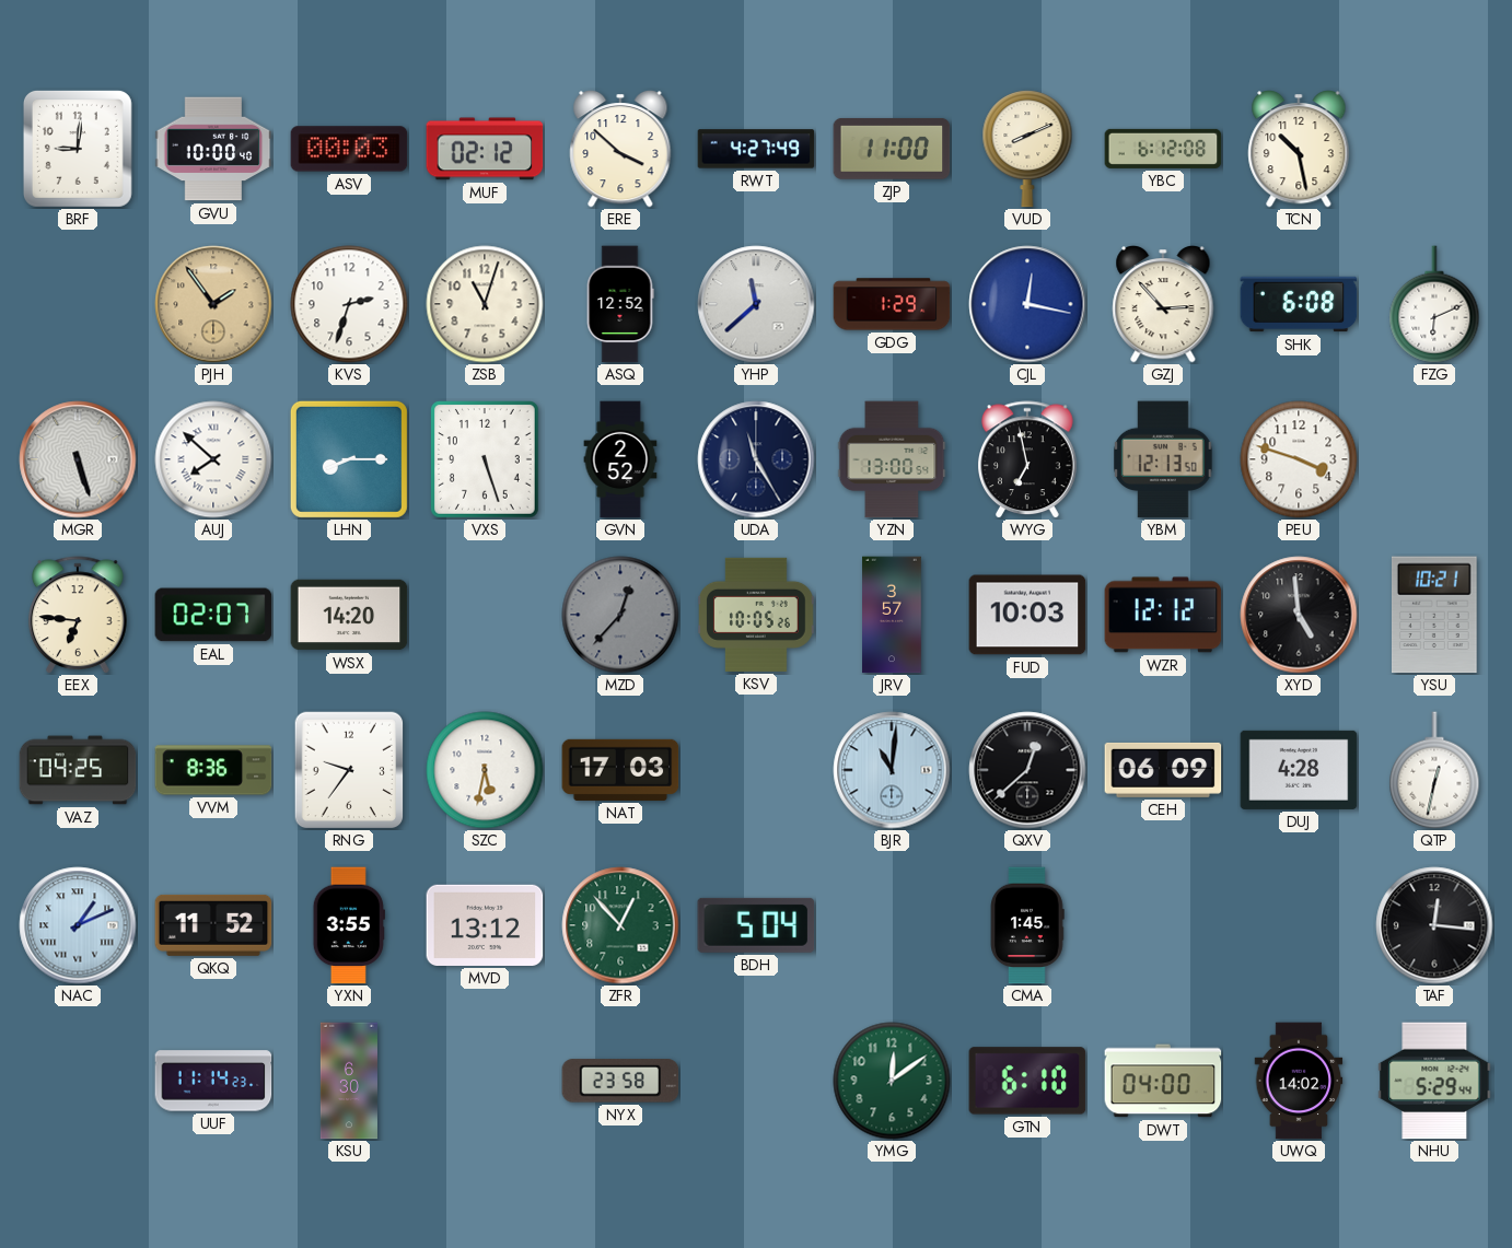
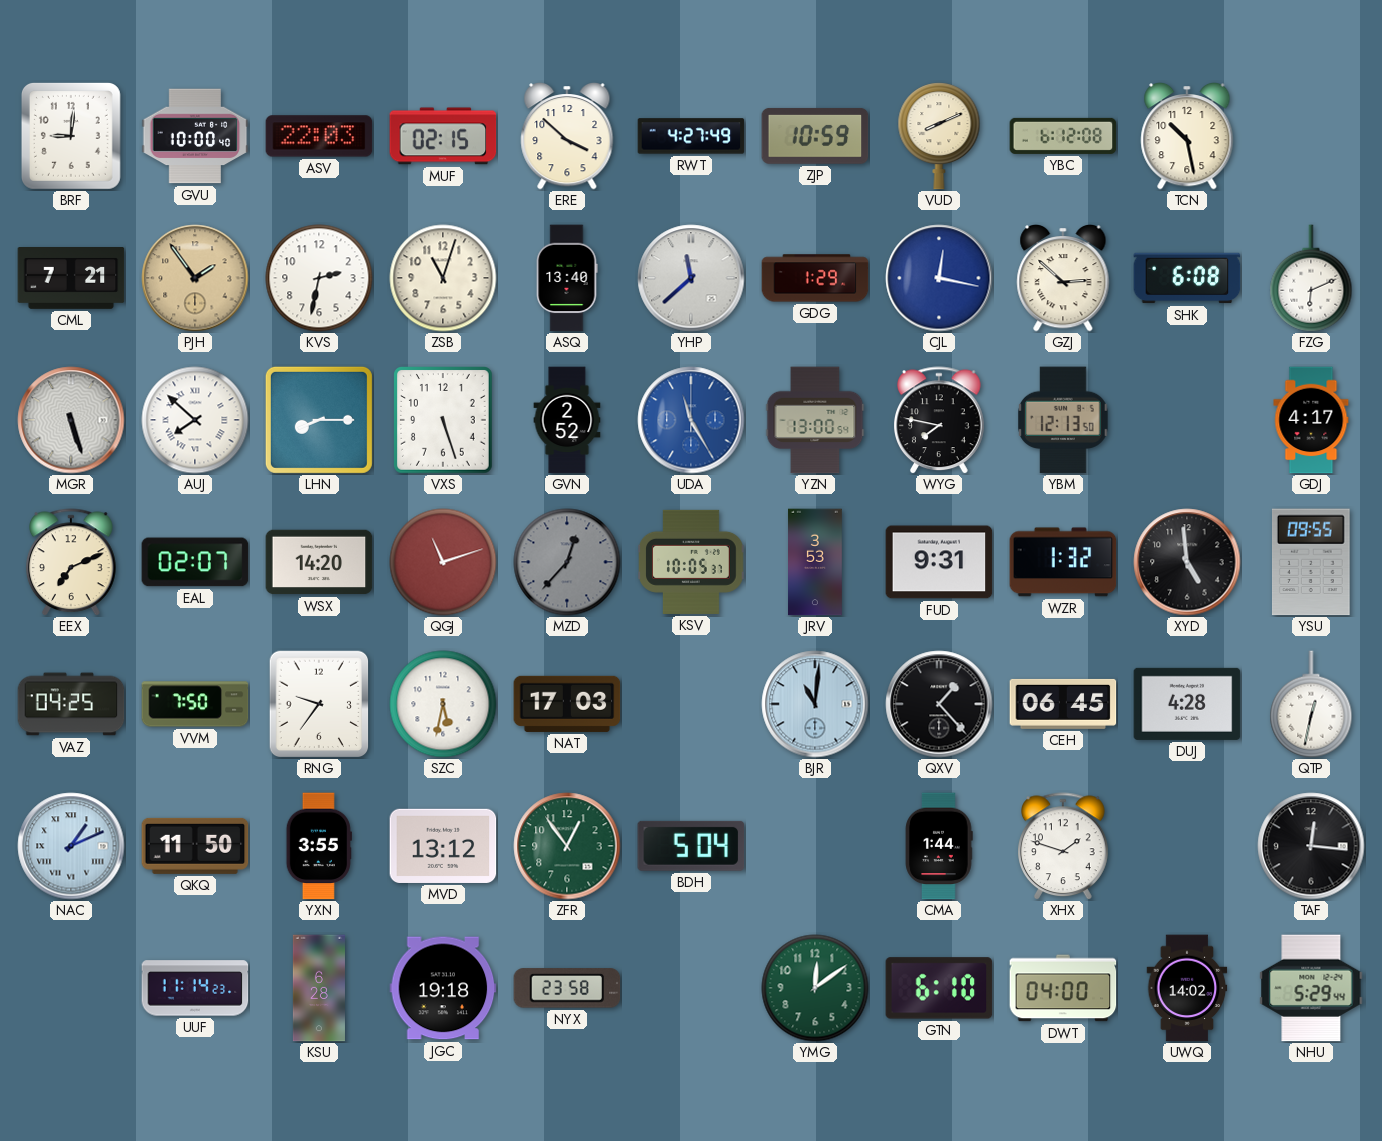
ASV: 00:03 -> 22:03 (319, 136)
MUF: 02:12 -> 02:15 (443, 136)
ZJP: 11:00 -> 10:59 (815, 136)
CML: none -> 7:21 (71, 279)
KVS: 2:33 -> 2:32 (319, 278)
ASQ: 12:52 -> 13:40 (567, 278)
GZJ: 2:53 -> 2:52 (1063, 279)
UDA dial: navy -> blue (691, 420)
WYG: 6:58 -> 7:47 (940, 420)
PEU: 3:48 -> none (1299, 459)
GDJ: none -> 4:17 (1311, 420)
EEX: 6:46 -> 7:11 (72, 562)
QGJ: none -> 11:12 (443, 562)
KSV: 10:05:26 -> 10:05:37 (692, 562)
JRV: 3:57 -> 3:53 (815, 562)
FUD: 10:03 -> 9:31 (939, 562)
WZR: 12:12 -> 1:32 (1063, 562)
YSU: 10:21 -> 09:55 (1311, 562)
VVM: 8:36 -> 7:50 (195, 704)
QXV: 12:38 -> 1:23 (939, 704)
CEH: 06:09 -> 06:45 (1063, 704)
QKQ: 11:52 -> 11:50 (195, 846)
ZFR: 12:53 -> 12:54 (567, 846)
CMA: 1:45 -> 1:44 (939, 846)
XHX: none -> 1:48 (1064, 846)
KSU: 6:30 -> 6:28 (319, 988)
JGC: none -> 19:18 (443, 988)
